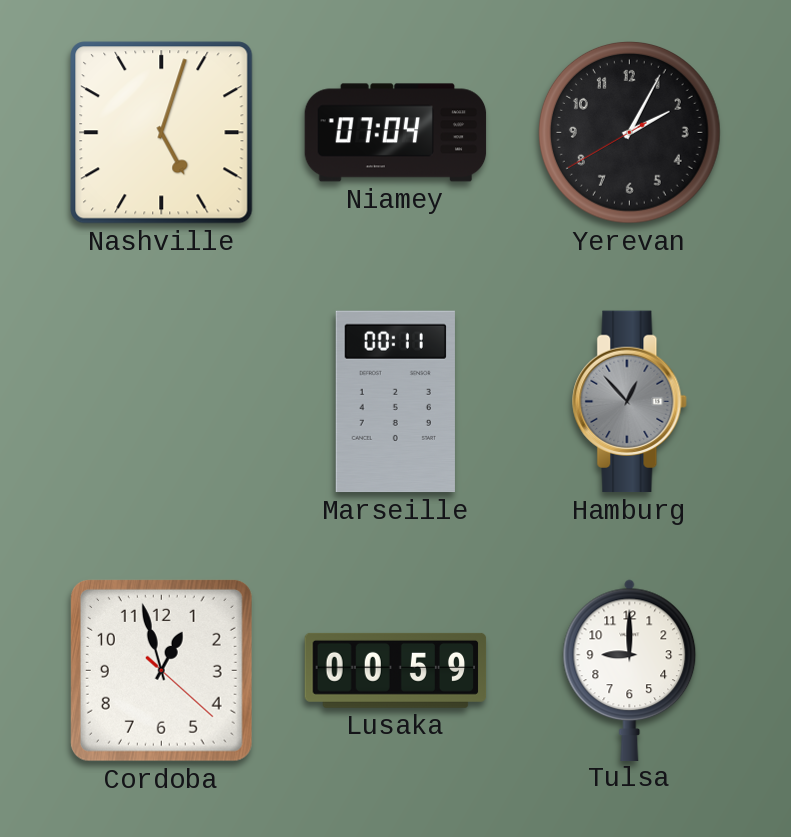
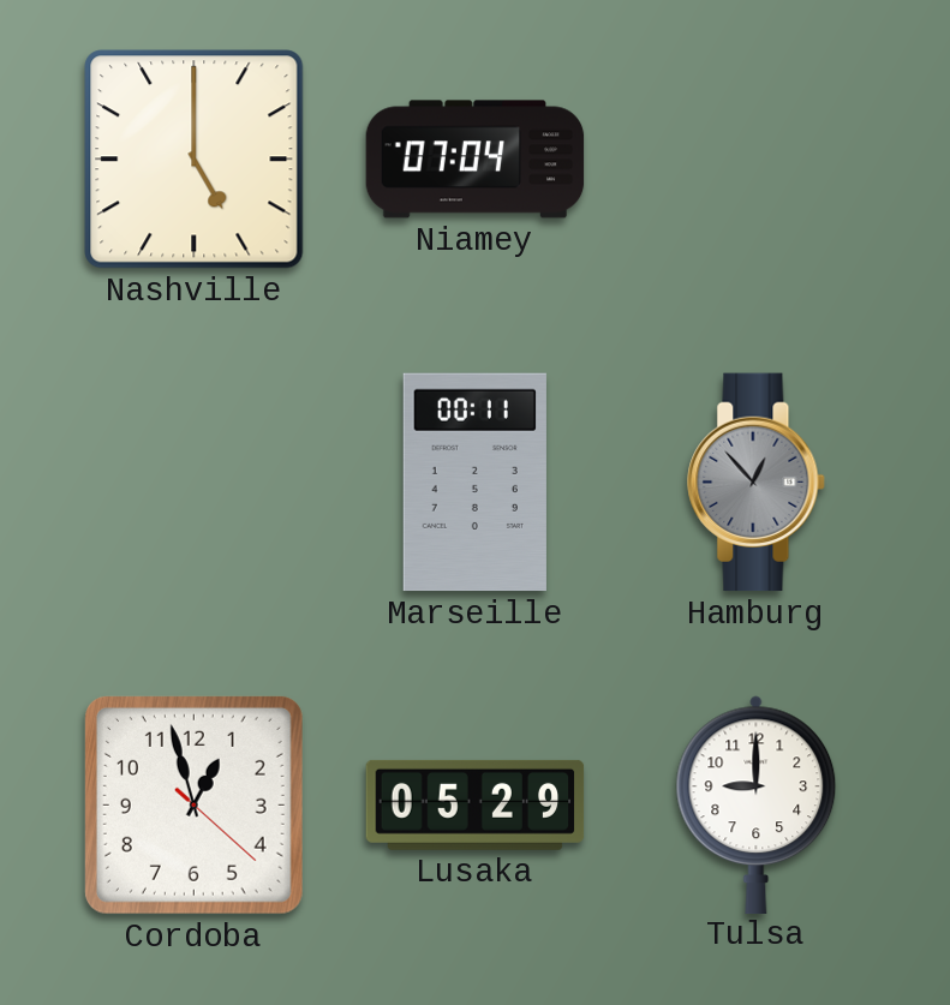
Nashville: 5:03 -> 5:00 (195, 160)
Yerevan: 2:04 -> none (629, 132)
Lusaka: 00:59 -> 05:29 (476, 804)
